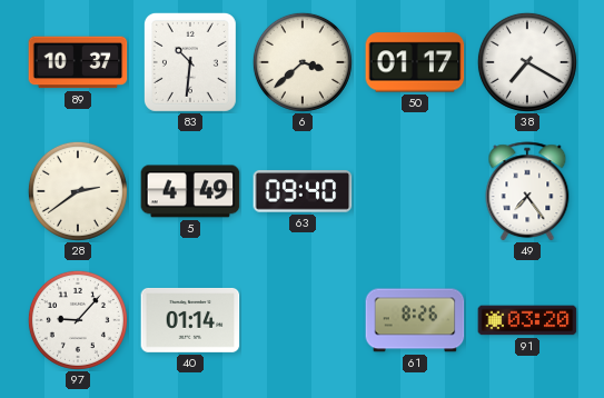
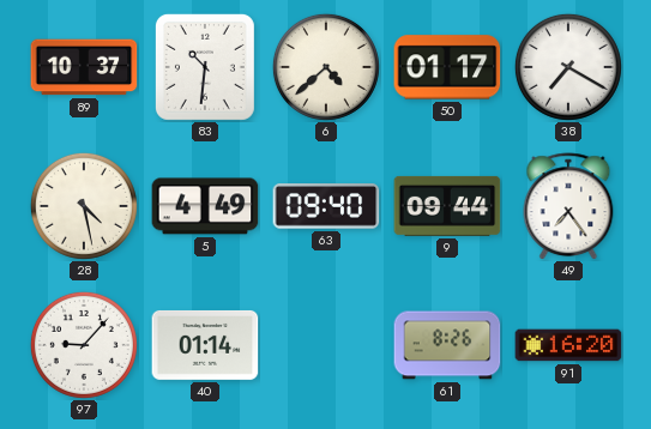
6: 3:38 -> 4:38 (326, 67)
28: 2:39 -> 4:28 (84, 206)
9: none -> 09:44 (447, 206)
91: 03:20 -> 16:20 (568, 345)
